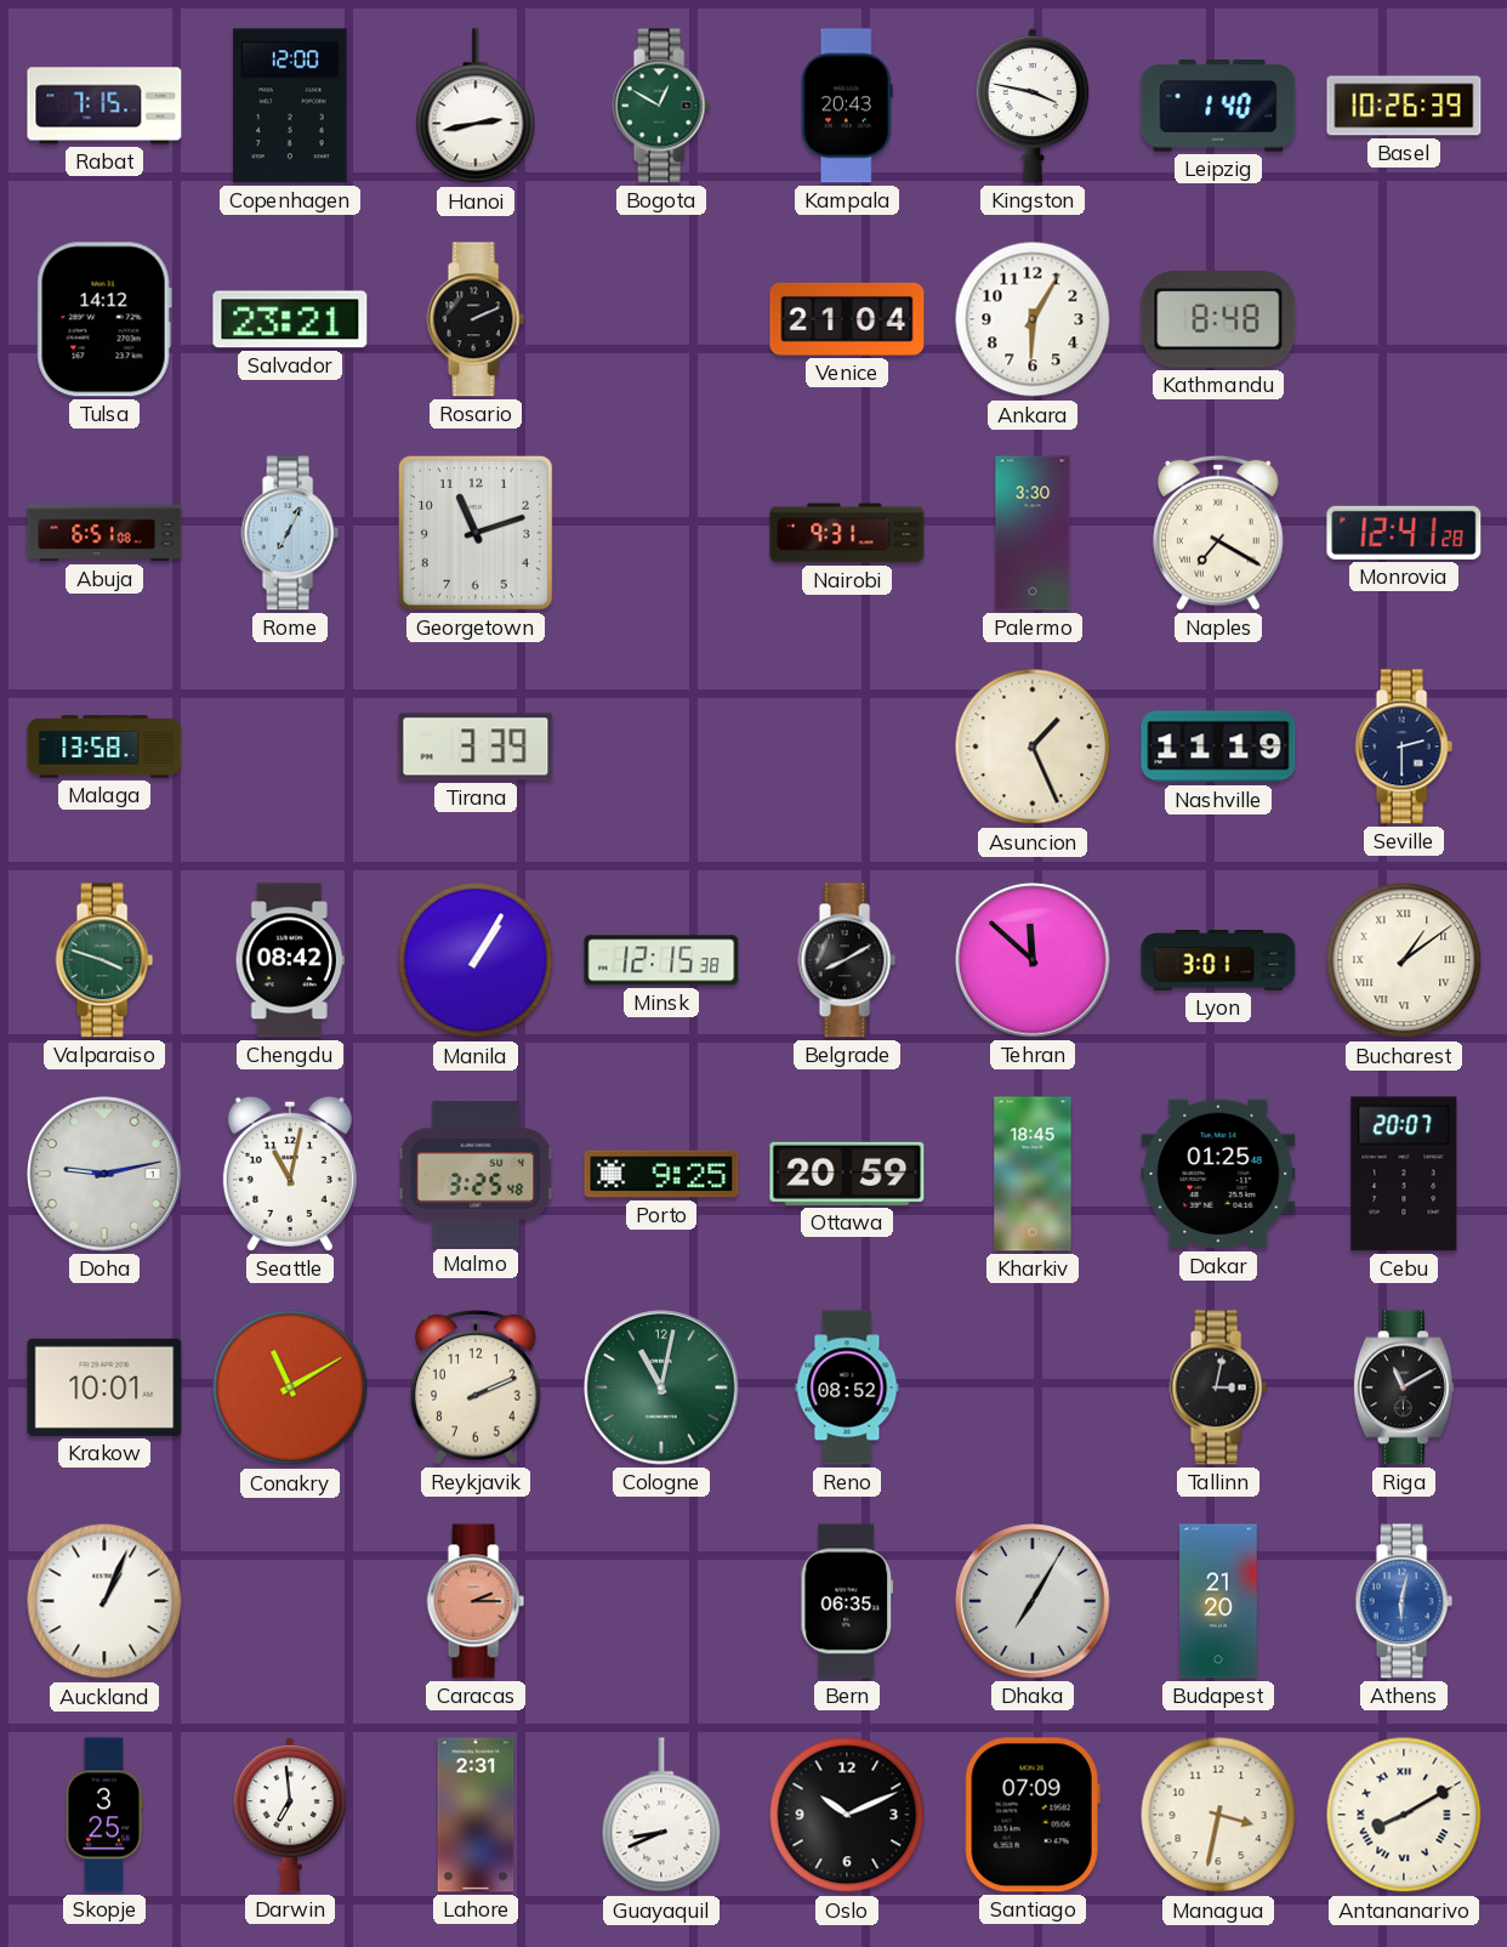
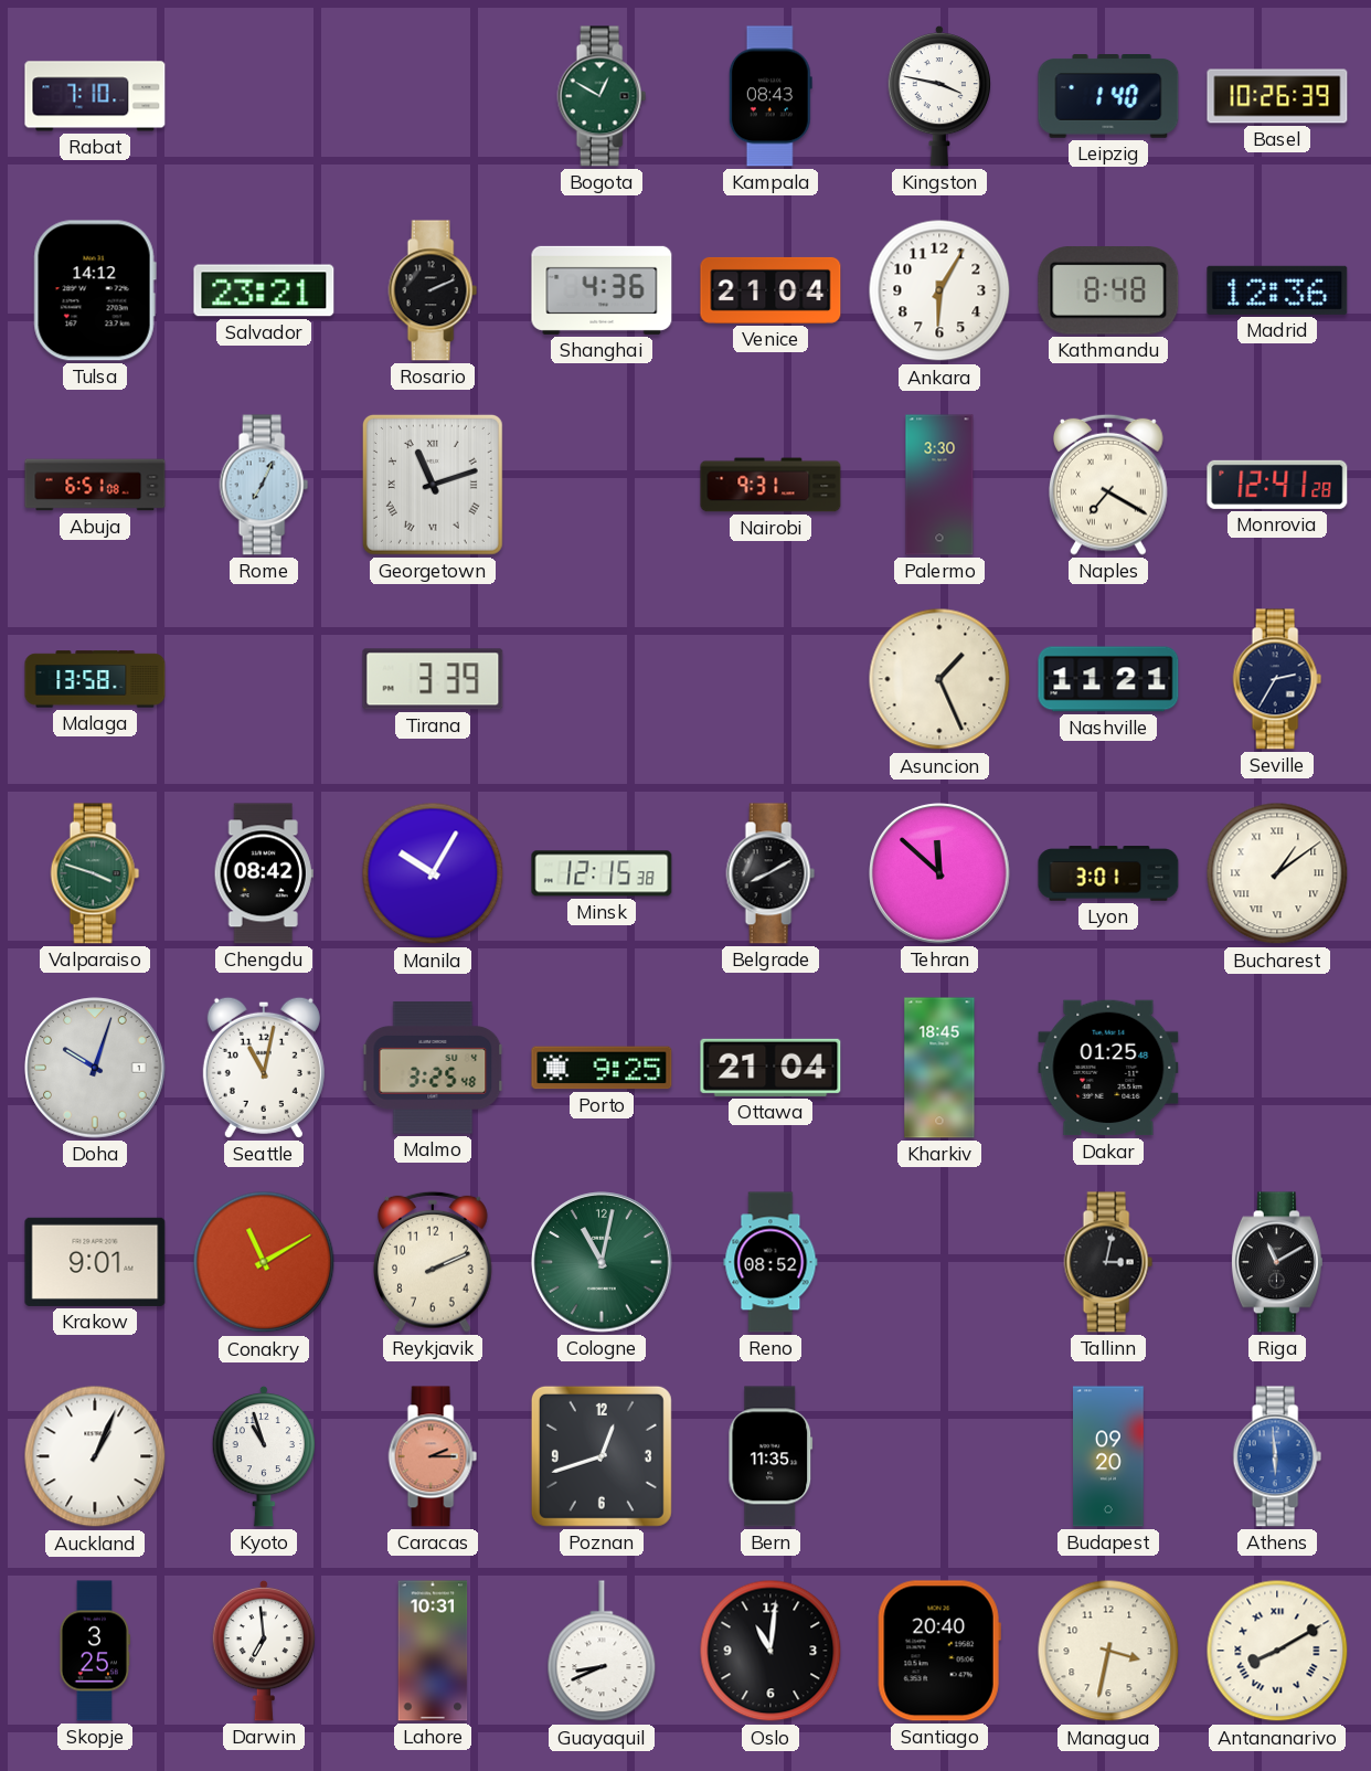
Rabat: 7:15 -> 7:10 (95, 96)
Copenhagen: 12:00 -> none (290, 106)
Hanoi: 2:43 -> none (476, 107)
Kampala: 20:43 -> 08:43 (770, 96)
Shanghai: none -> 4:36 (602, 290)
Madrid: none -> 12:36 (1277, 290)
Georgetown numerals: Arabic -> Roman (433, 485)
Nashville: 11:19 -> 11:21 (1108, 679)
Seville: 2:30 -> 2:35 (1277, 679)
Manila: 1:05 -> 10:05 (433, 873)
Doha: 9:13 -> 10:03 (95, 1068)
Ottawa: 20:59 -> 21:04 (770, 1068)
Cebu: 20:07 -> none (1404, 1174)
Krakow: 10:01 -> 9:01 (95, 1262)
Kyoto: none -> 10:57 (264, 1456)
Poznan: none -> 12:42 (602, 1456)
Bern: 06:35 -> 11:35 (770, 1456)
Dhaka: 7:05 -> none (1033, 1601)
Budapest: 21:20 -> 09:20 (1108, 1456)
Athens: 6:02 -> 5:59 (1277, 1456)
Lahore: 2:31 -> 10:31 (433, 1651)
Oslo: 10:11 -> 11:01 (770, 1651)
Santiago: 07:09 -> 20:40 (939, 1651)
